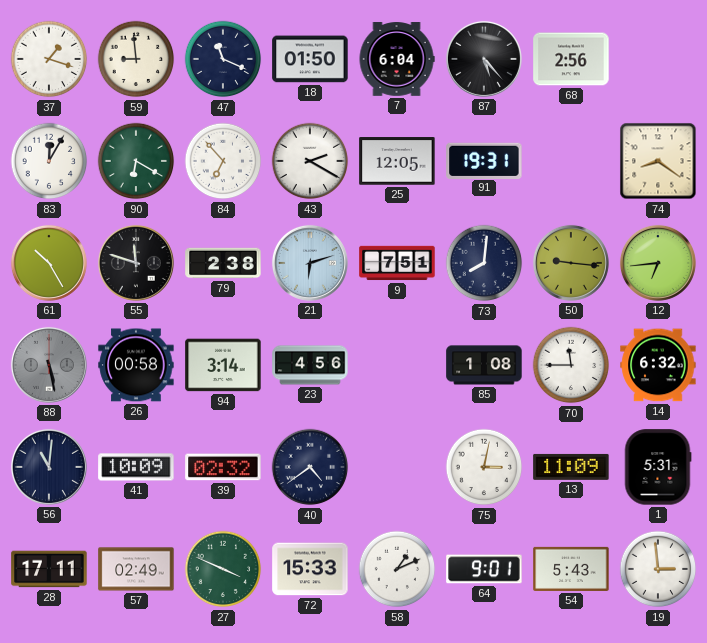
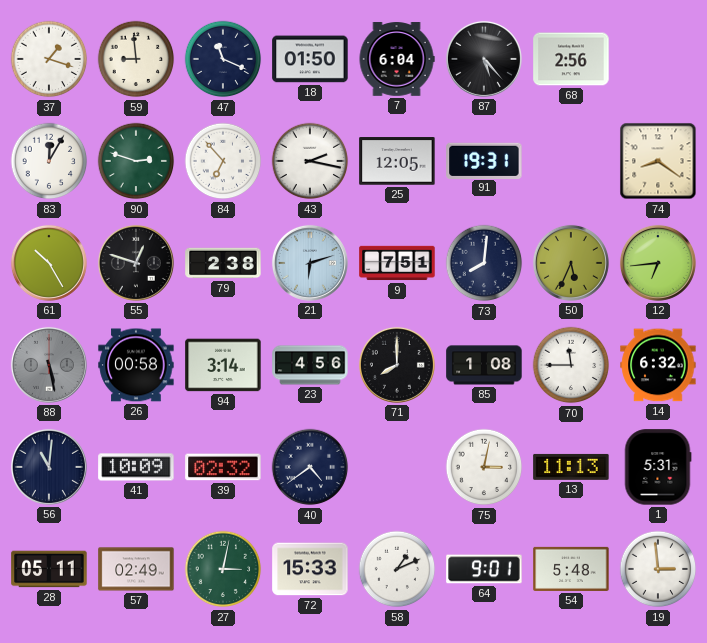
90: 6:20 -> 2:48 (136, 161)
43: 2:20 -> 2:17 (310, 161)
55: 11:48 -> 12:48 (136, 263)
50: 9:16 -> 5:34 (571, 263)
71: none -> 8:00 (397, 365)
13: 11:09 -> 11:13 (571, 467)
28: 17:11 -> 05:11 (49, 569)
27: 3:49 -> 3:02 (223, 569)
54: 5:43 -> 5:48 (571, 569)
